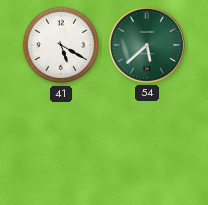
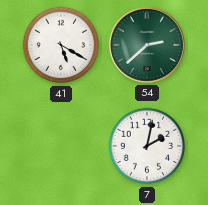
54: 5:38 -> 2:38 (147, 45)
7: none -> 2:02 (147, 146)
